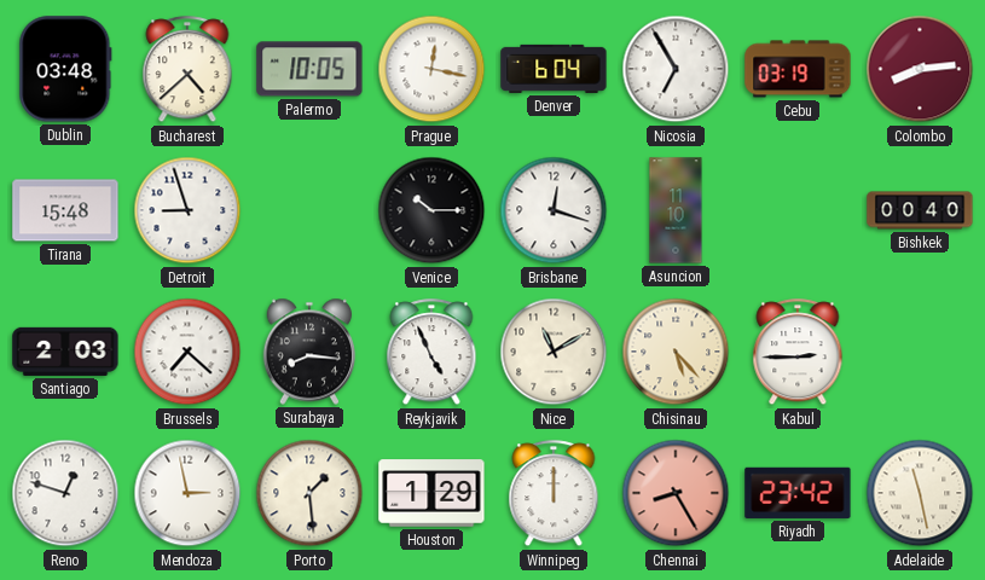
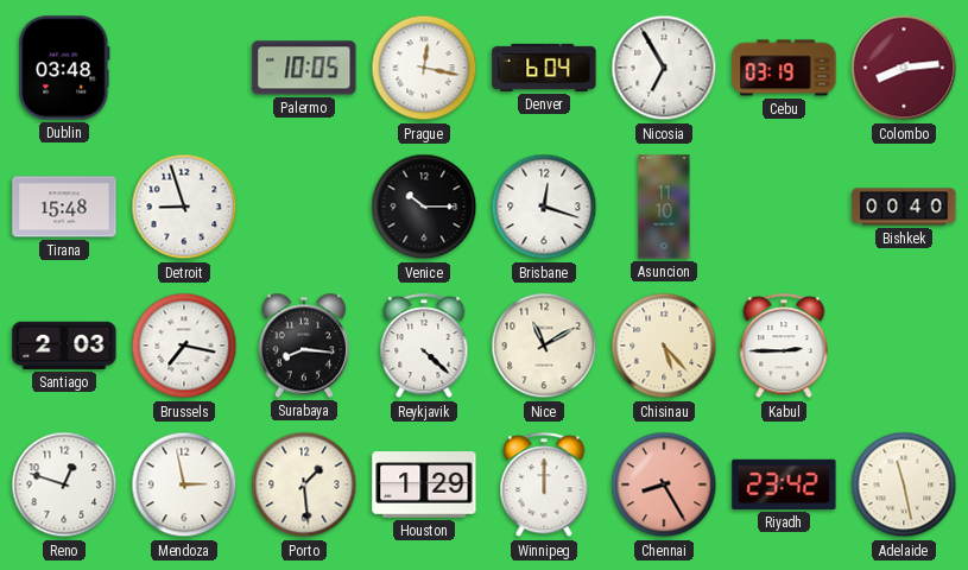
Bucharest: 4:38 -> none (187, 70)
Brussels: 7:22 -> 7:17 (184, 346)
Reykjavik: 4:56 -> 4:22 (424, 347)
